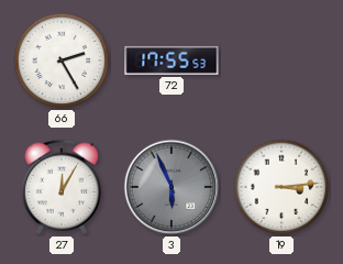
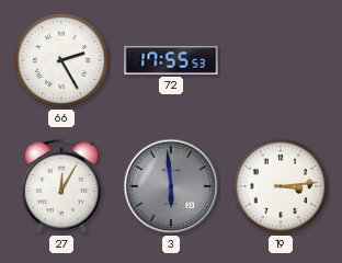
3: 5:56 -> 5:59 (171, 186)
